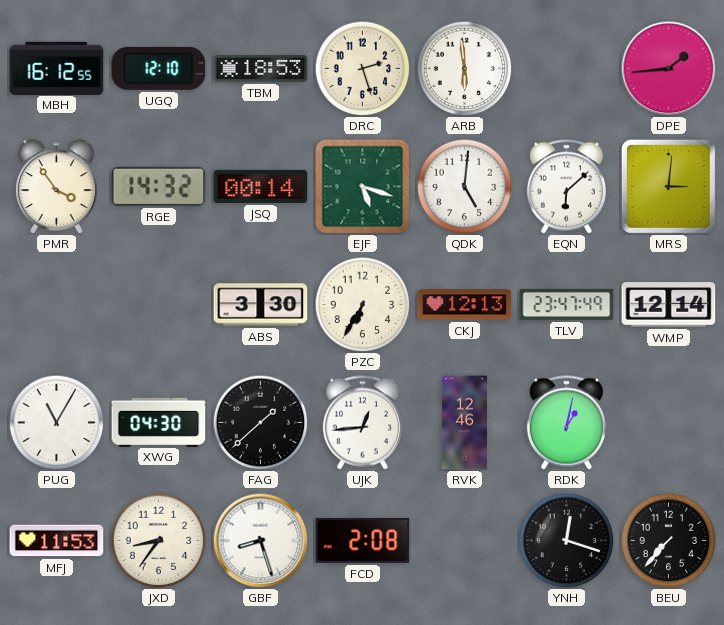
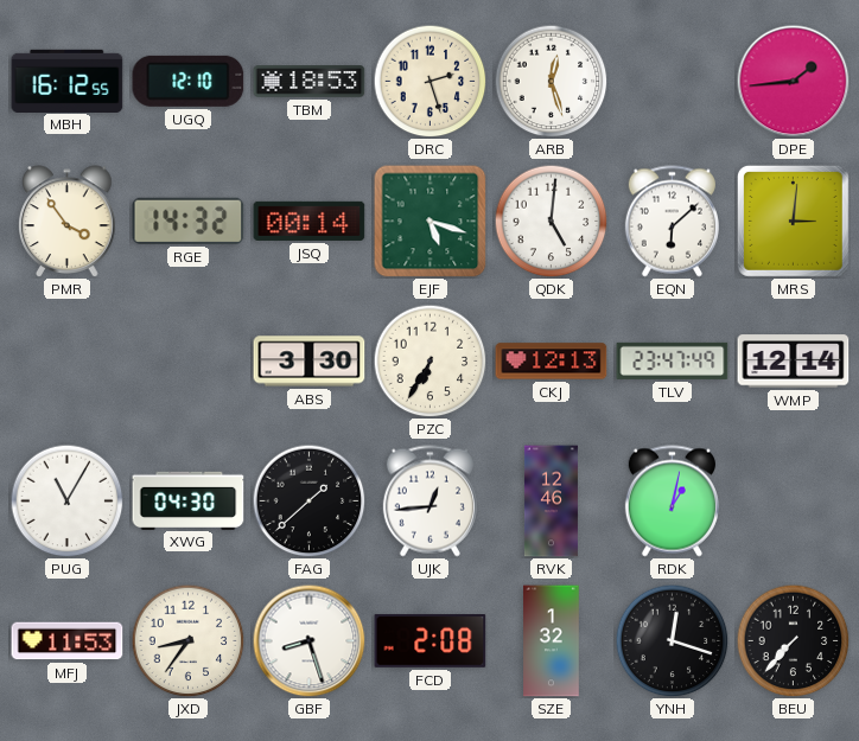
ARB: 5:59 -> 12:27 (551, 81)
SZE: none -> 1:32 (552, 641)
